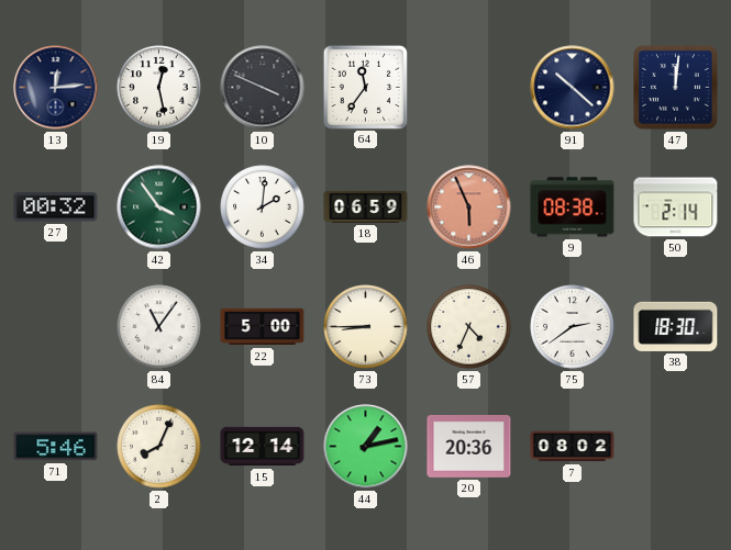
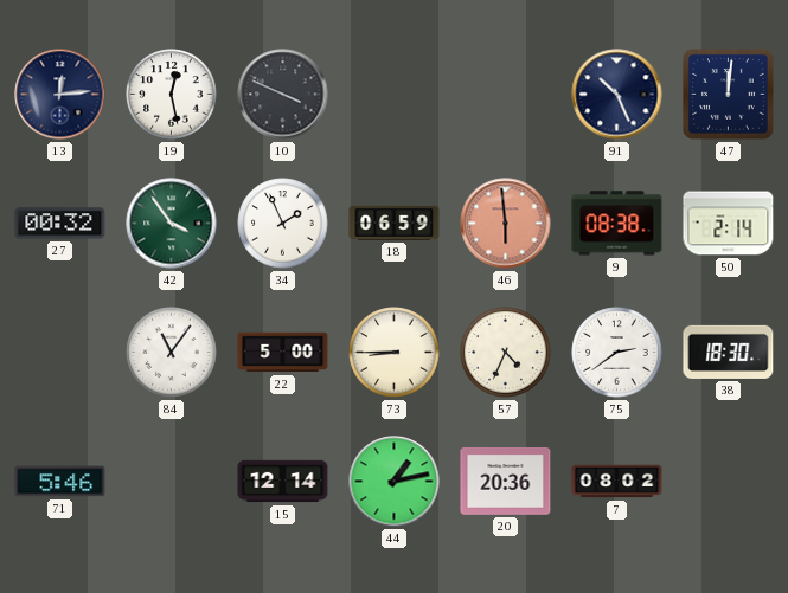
64: 11:36 -> none (365, 87)
91: 10:22 -> 10:26 (617, 95)
34: 2:01 -> 1:56 (283, 224)
46: 5:56 -> 5:59 (506, 224)
2: 8:04 -> none (159, 447)
